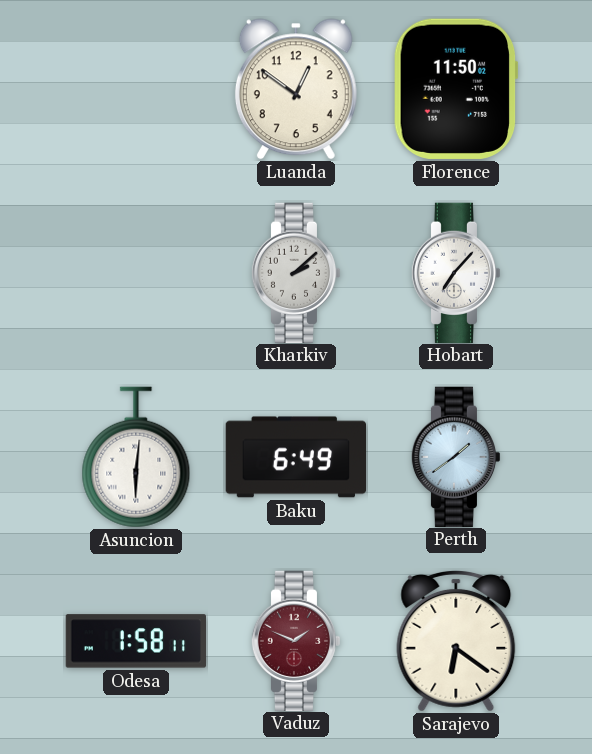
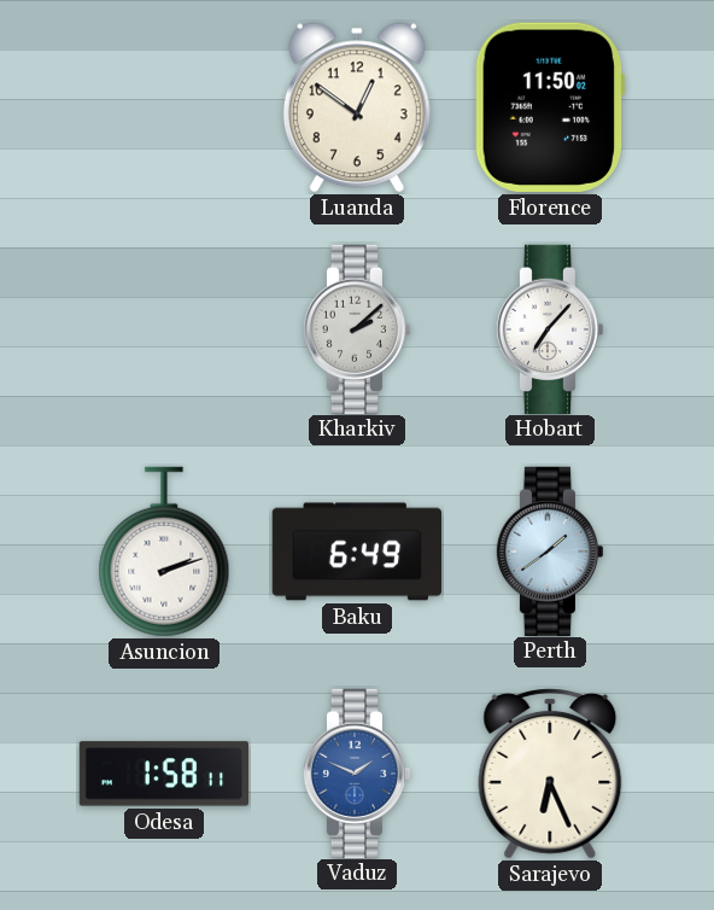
Asuncion: 6:01 -> 2:12 (164, 552)
Vaduz dial: burgundy -> blue (357, 772)
Sarajevo: 6:21 -> 6:26 (550, 774)
